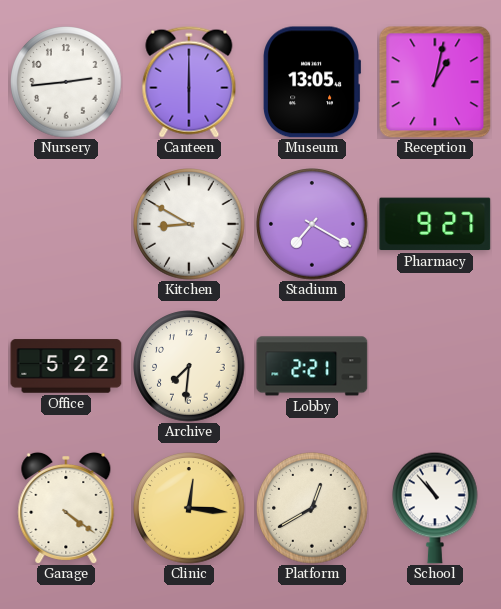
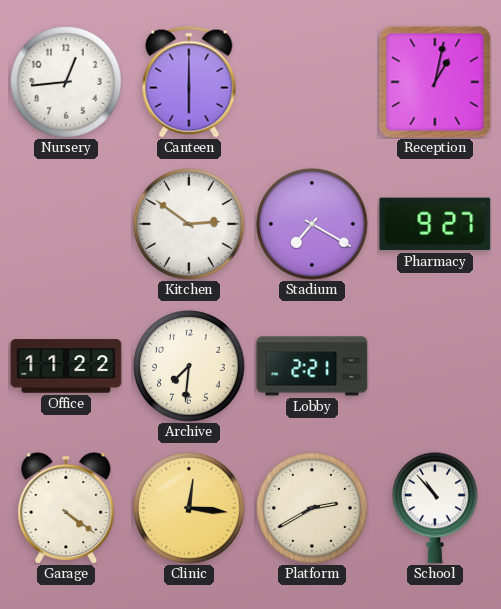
Nursery: 2:44 -> 12:44 (66, 82)
Museum: 13:05 -> none (311, 82)
Kitchen: 8:50 -> 2:51 (189, 224)
Office: 5:22 -> 11:22 (66, 366)
Platform: 12:40 -> 2:40 (312, 508)
